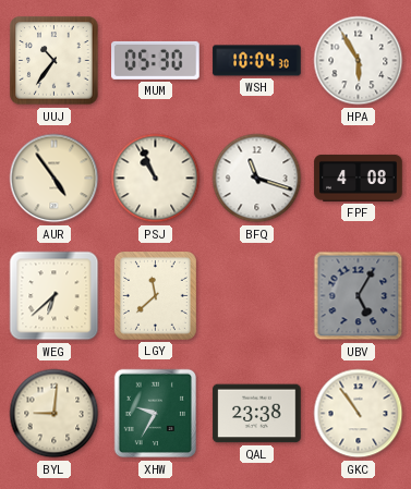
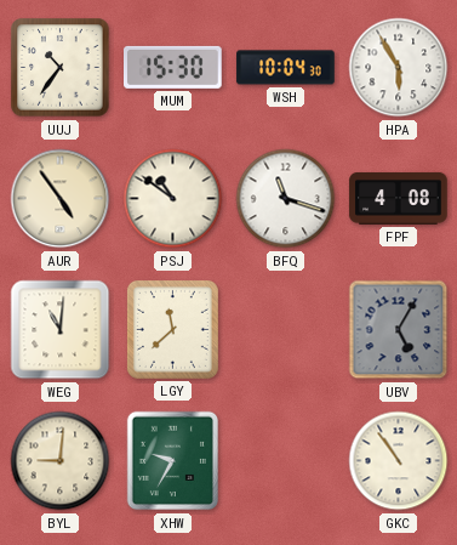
MUM: 05:30 -> 15:30 (173, 67)
PSJ: 10:56 -> 10:51 (173, 199)
WEG: 6:38 -> 11:01 (61, 330)
QAL: 23:38 -> none (257, 414)
